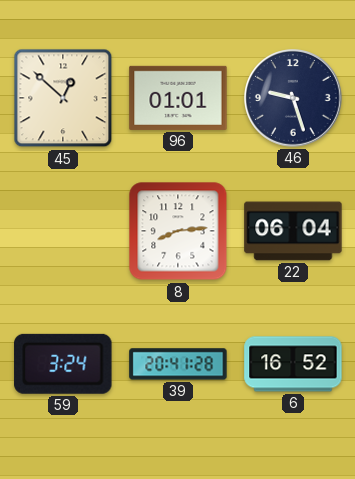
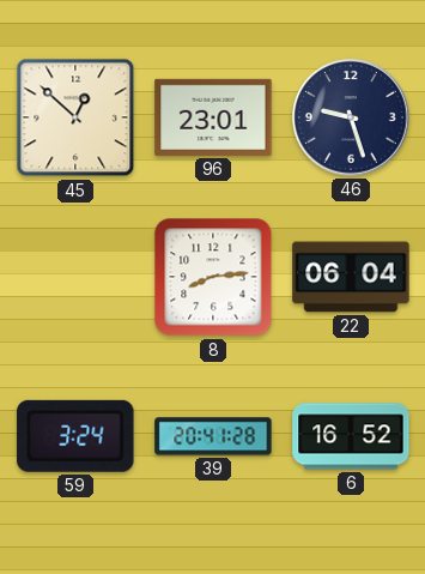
96: 01:01 -> 23:01 (213, 117)
